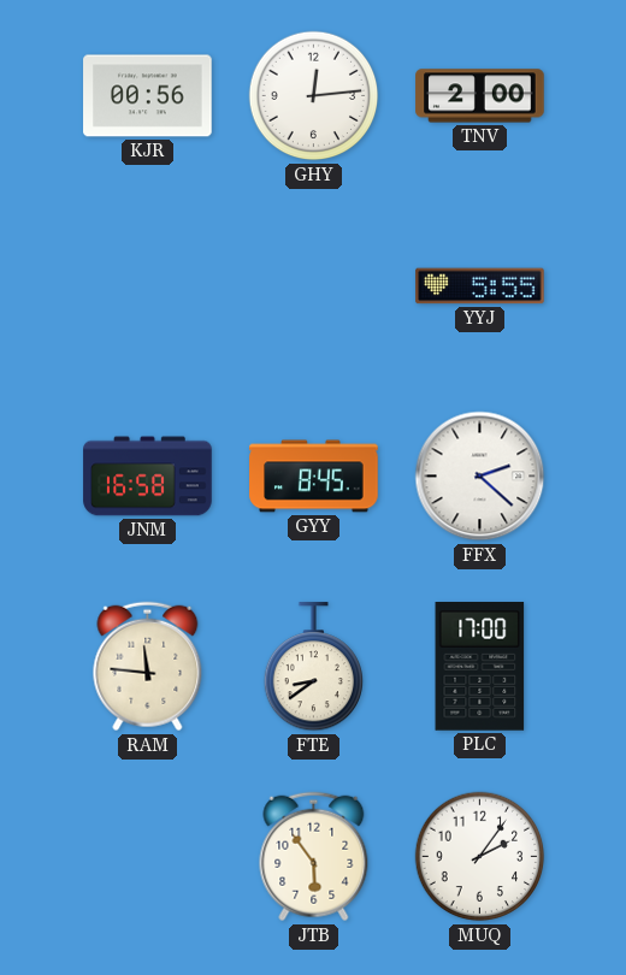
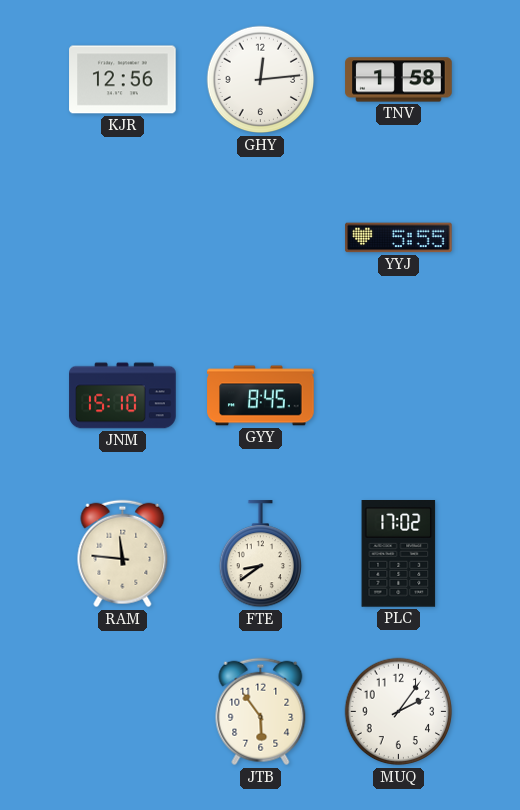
KJR: 00:56 -> 12:56 (123, 80)
TNV: 2:00 -> 1:58 (399, 80)
JNM: 16:58 -> 15:10 (123, 396)
FFX: 2:22 -> none (480, 477)
PLC: 17:00 -> 17:02 (399, 554)
